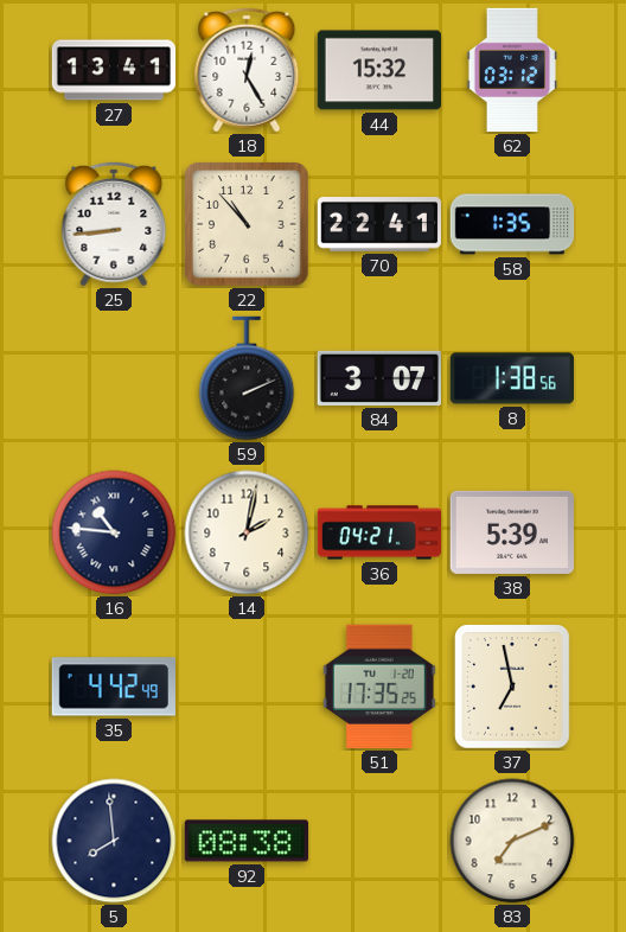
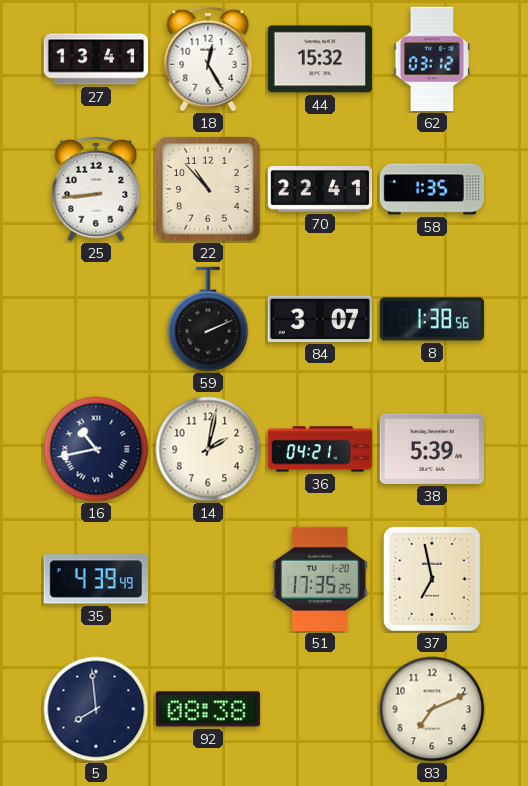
16: 10:46 -> 10:43 (96, 449)
35: 4:42 -> 4:39 (95, 579)
